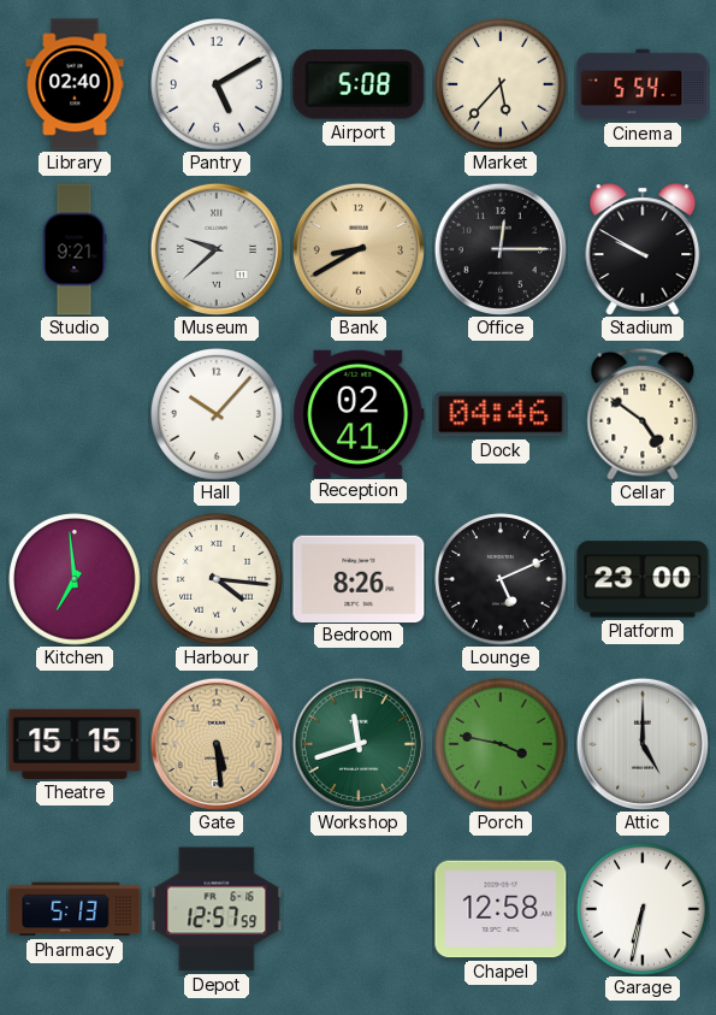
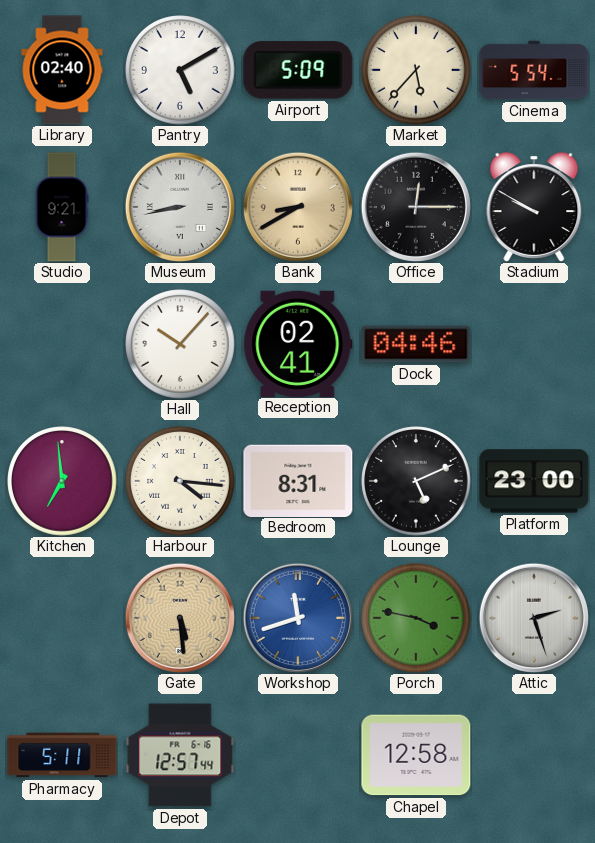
Airport: 5:08 -> 5:09 (298, 70)
Museum: 9:38 -> 8:43 (180, 207)
Cellar: 4:51 -> none (643, 414)
Bedroom: 8:26 -> 8:31 (298, 480)
Theatre: 15:15 -> none (75, 744)
Workshop dial: green -> blue (298, 618)
Attic: 5:00 -> 2:27 (534, 618)
Pharmacy: 5:13 -> 5:11 (62, 755)
Depot: 12:57:59 -> 12:57:44 (180, 755)
Garage: 6:32 -> none (643, 909)
